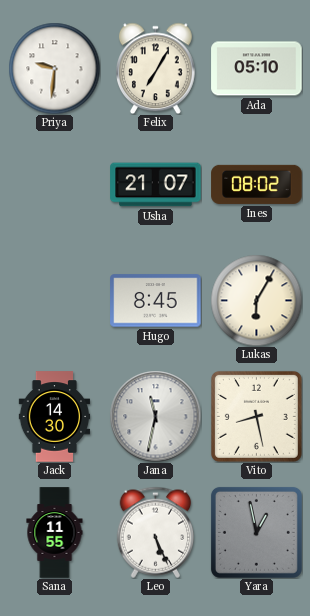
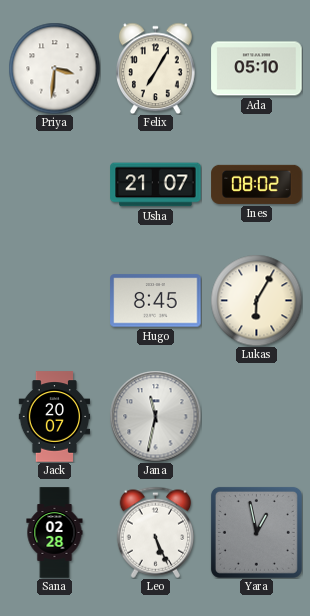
Priya: 9:31 -> 3:31 (54, 68)
Jack: 14:30 -> 20:07 (55, 417)
Vito: 8:28 -> none (256, 416)
Sana: 11:55 -> 02:28 (55, 533)
